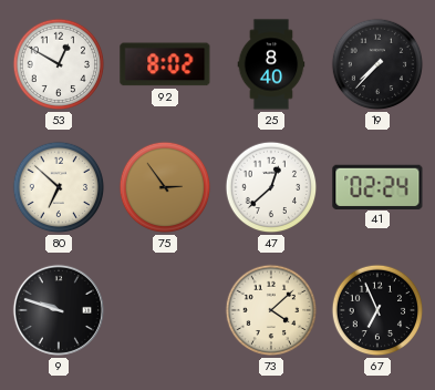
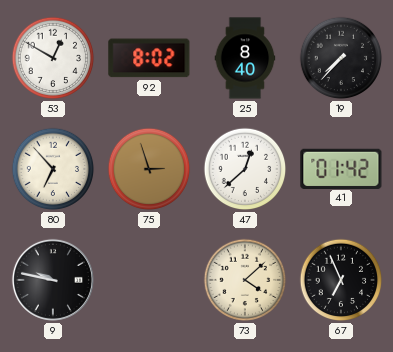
80: 6:52 -> 6:53 (53, 169)
75: 2:54 -> 2:57 (149, 169)
41: 02:24 -> 01:42 (341, 168)
9: 9:48 -> 9:47 (53, 280)
